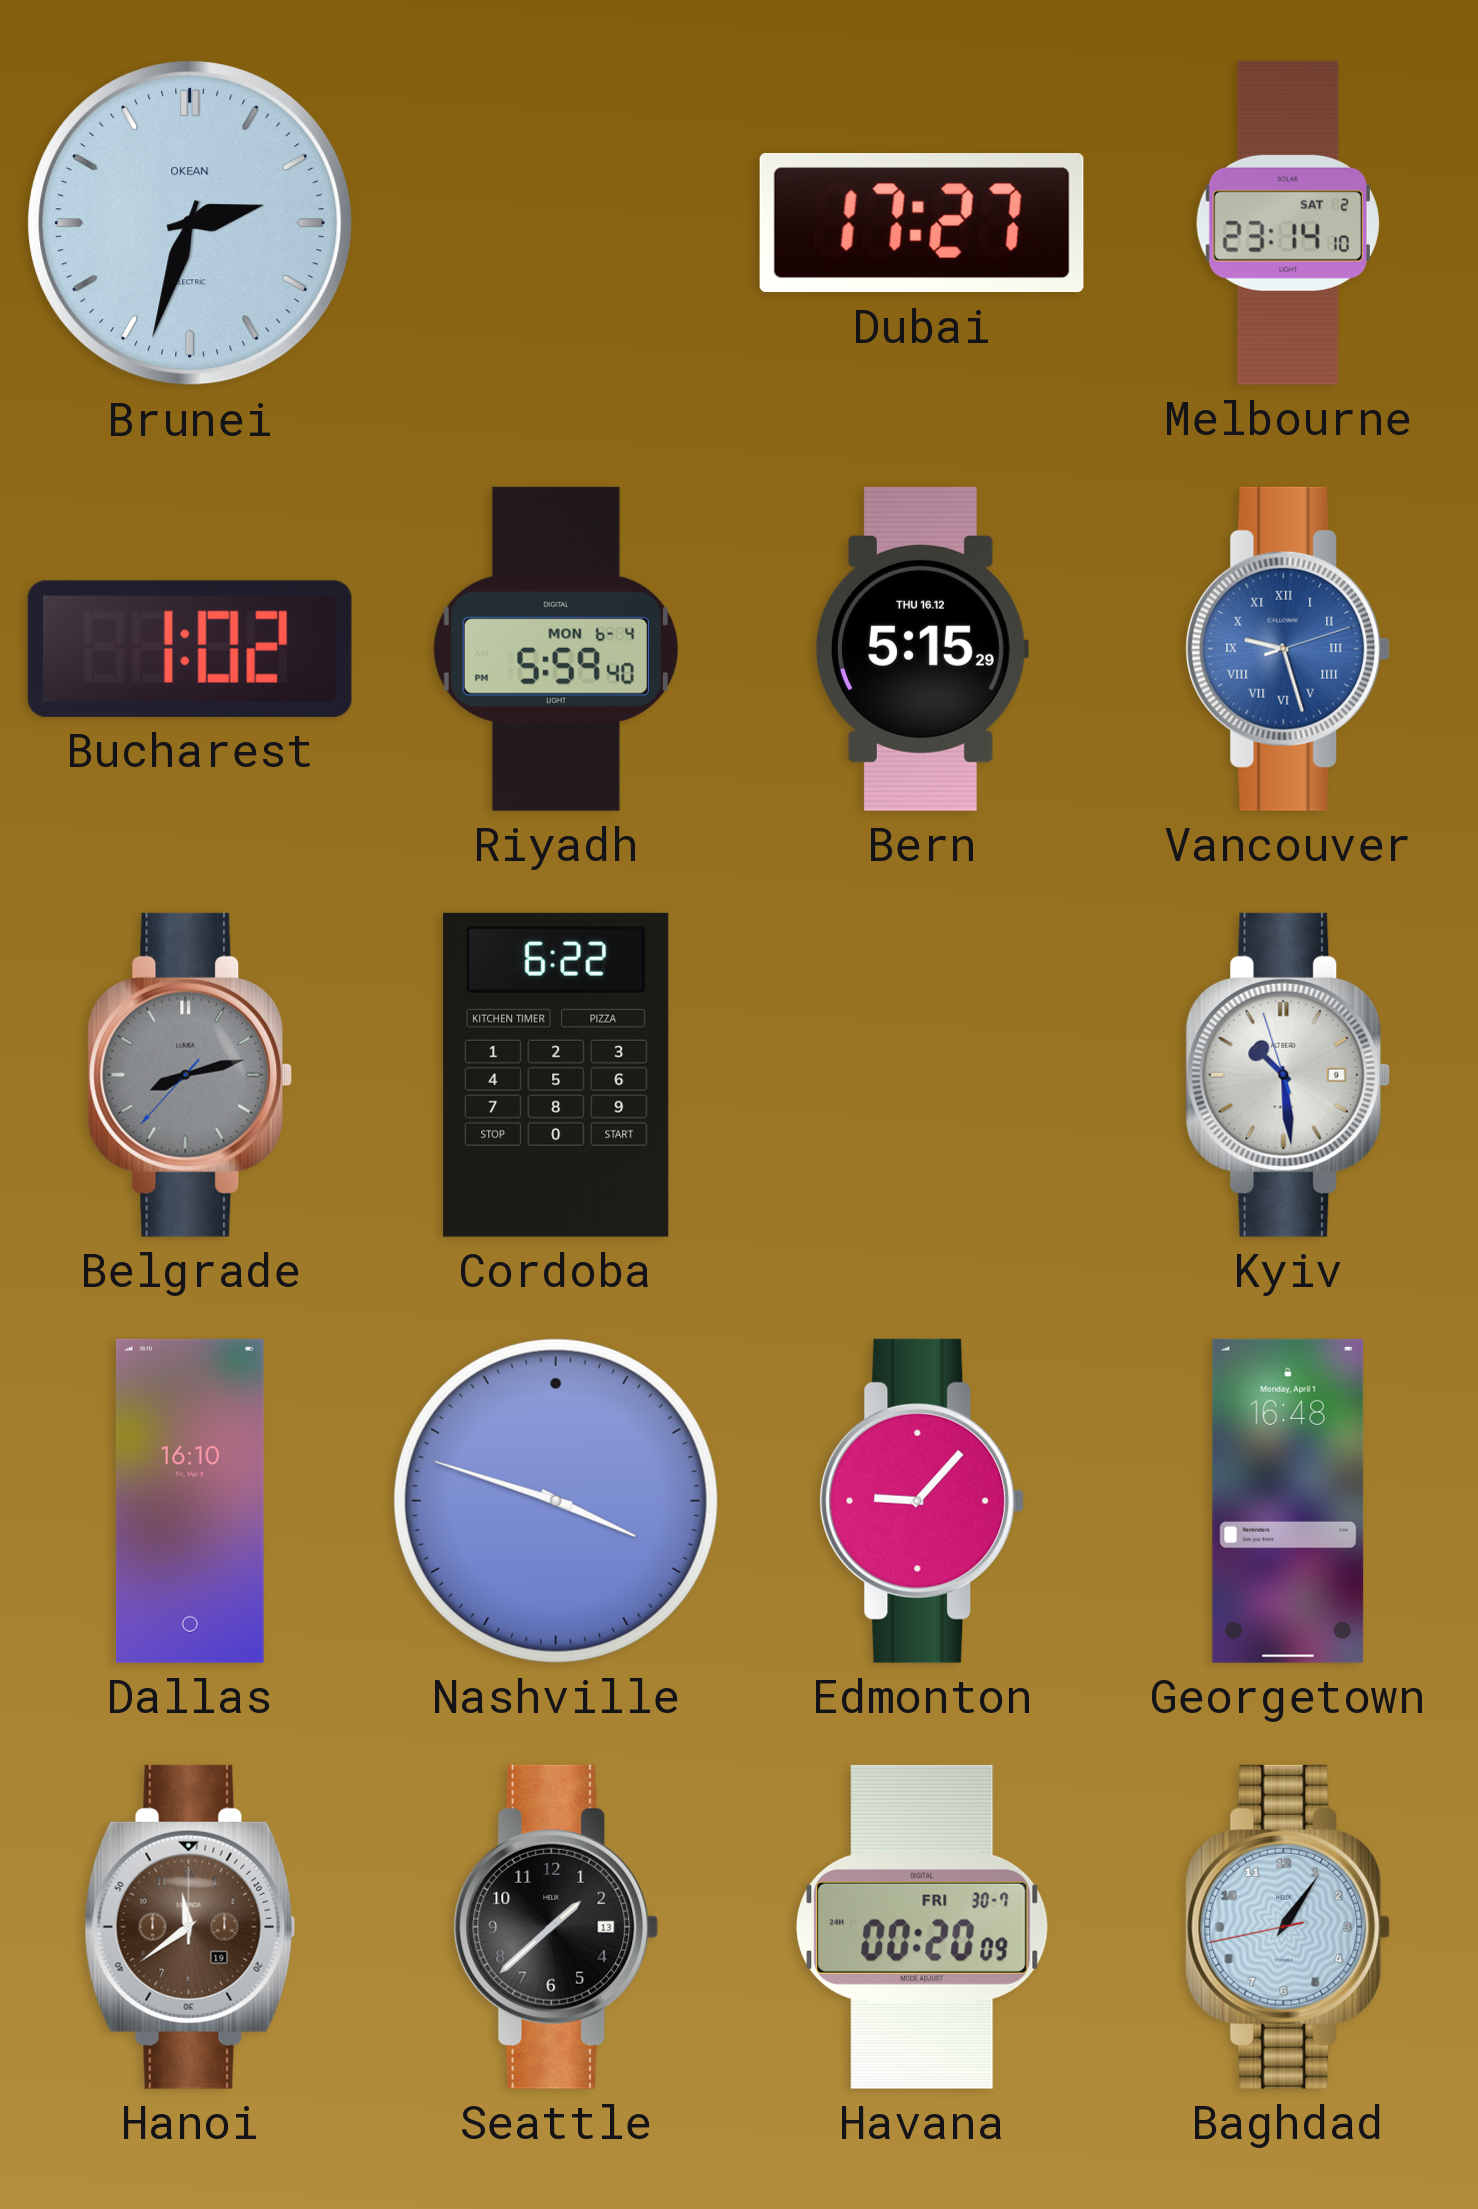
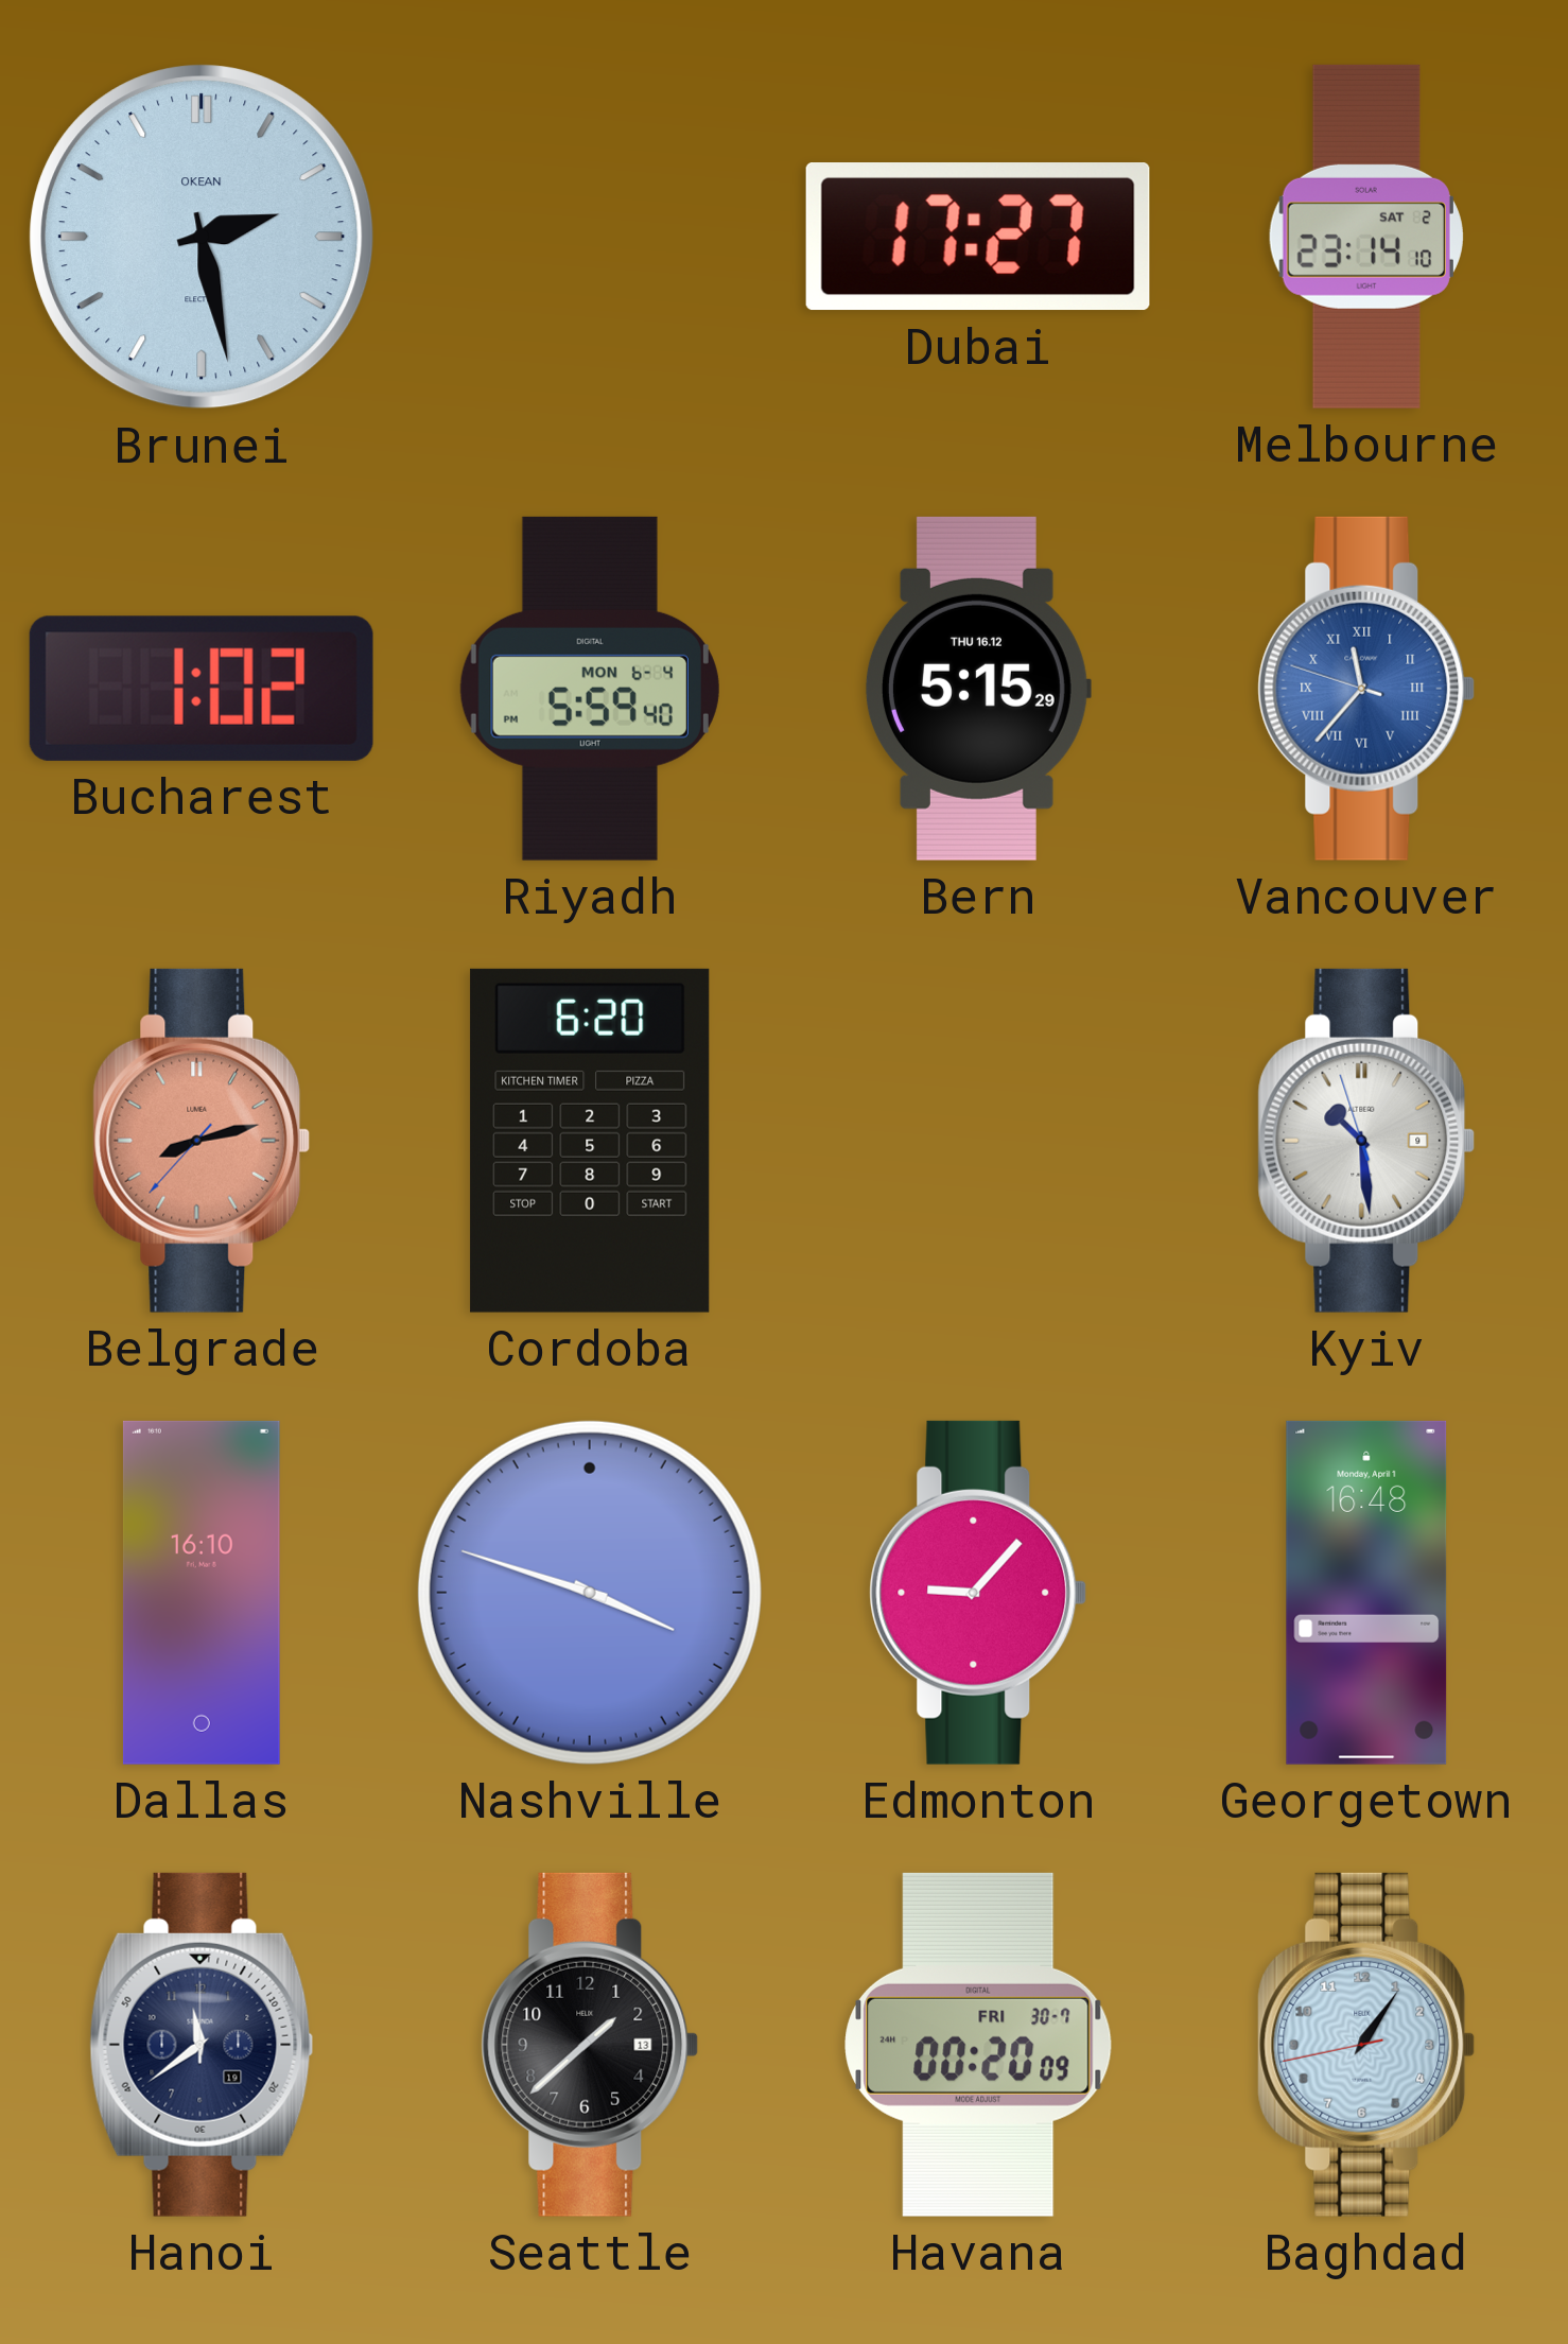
Brunei: 2:33 -> 2:28 (202, 237)
Vancouver: 9:27 -> 11:36 (1366, 689)
Belgrade dial: grey -> salmon (202, 1141)
Cordoba: 6:22 -> 6:20 (590, 1141)
Hanoi dial: brown -> navy (202, 2045)
